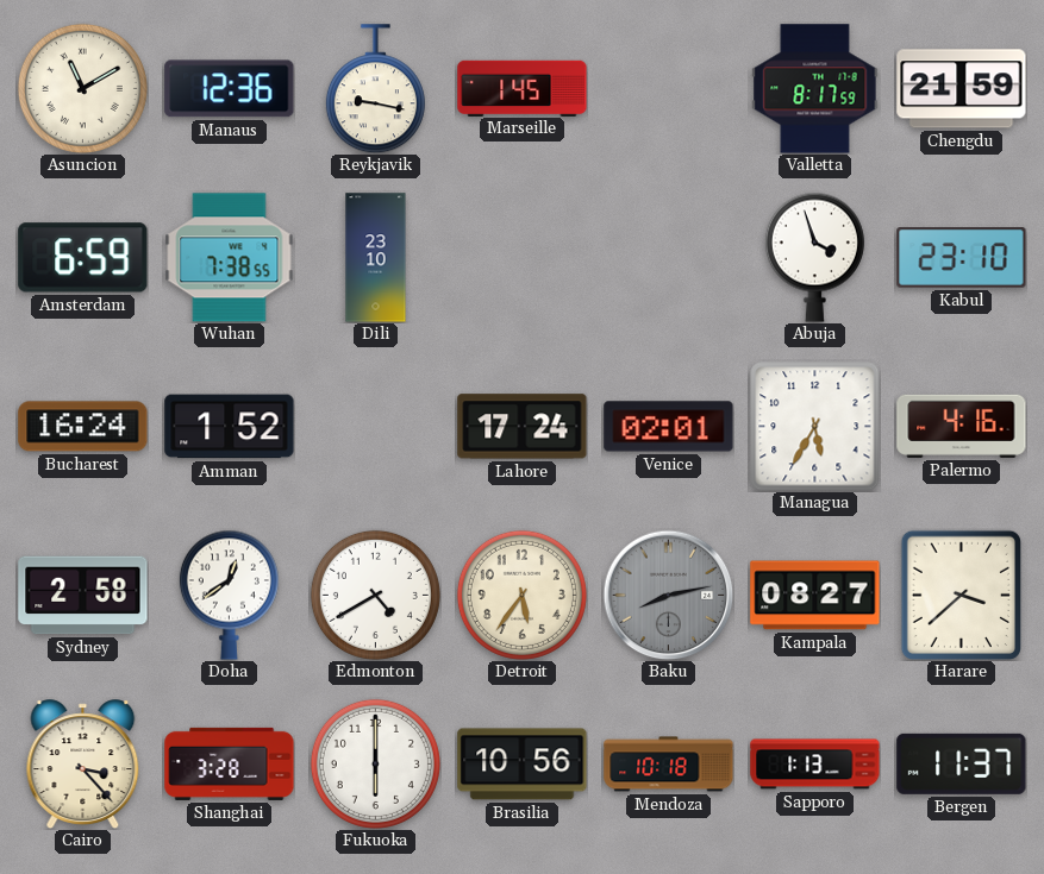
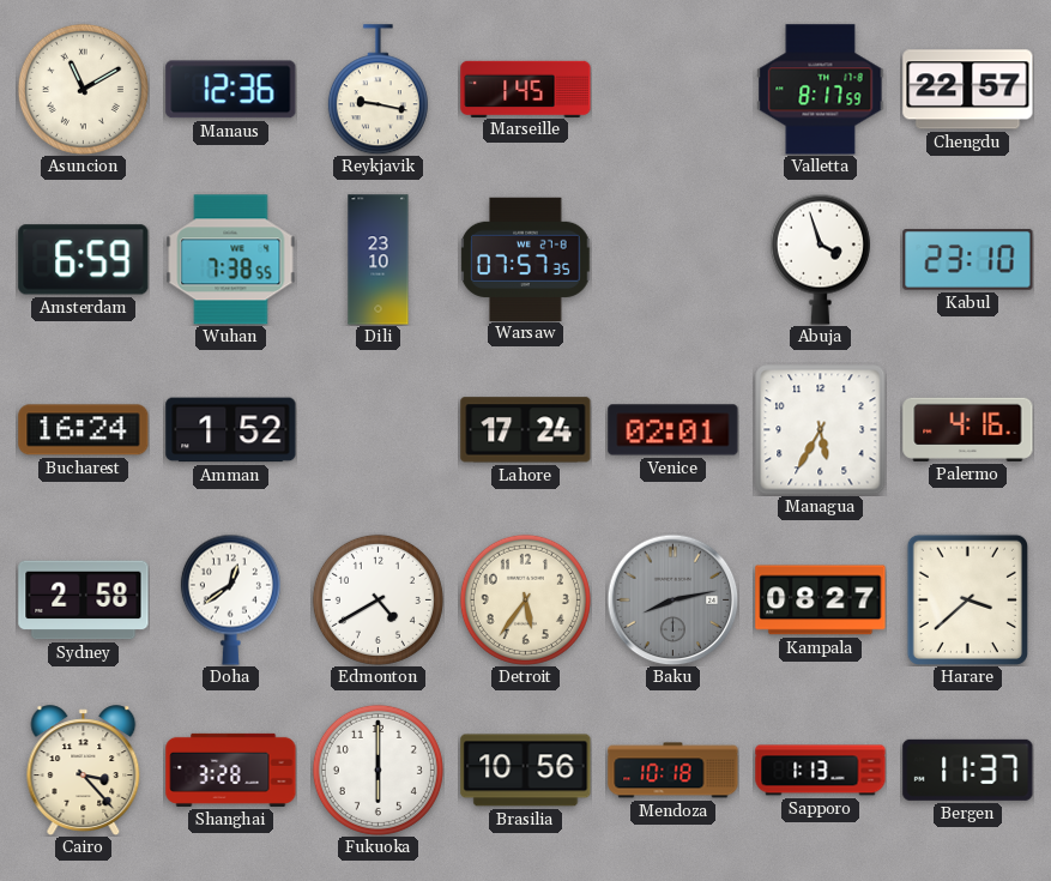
Chengdu: 21:59 -> 22:57 (968, 90)
Warsaw: none -> 07:57 (526, 259)
